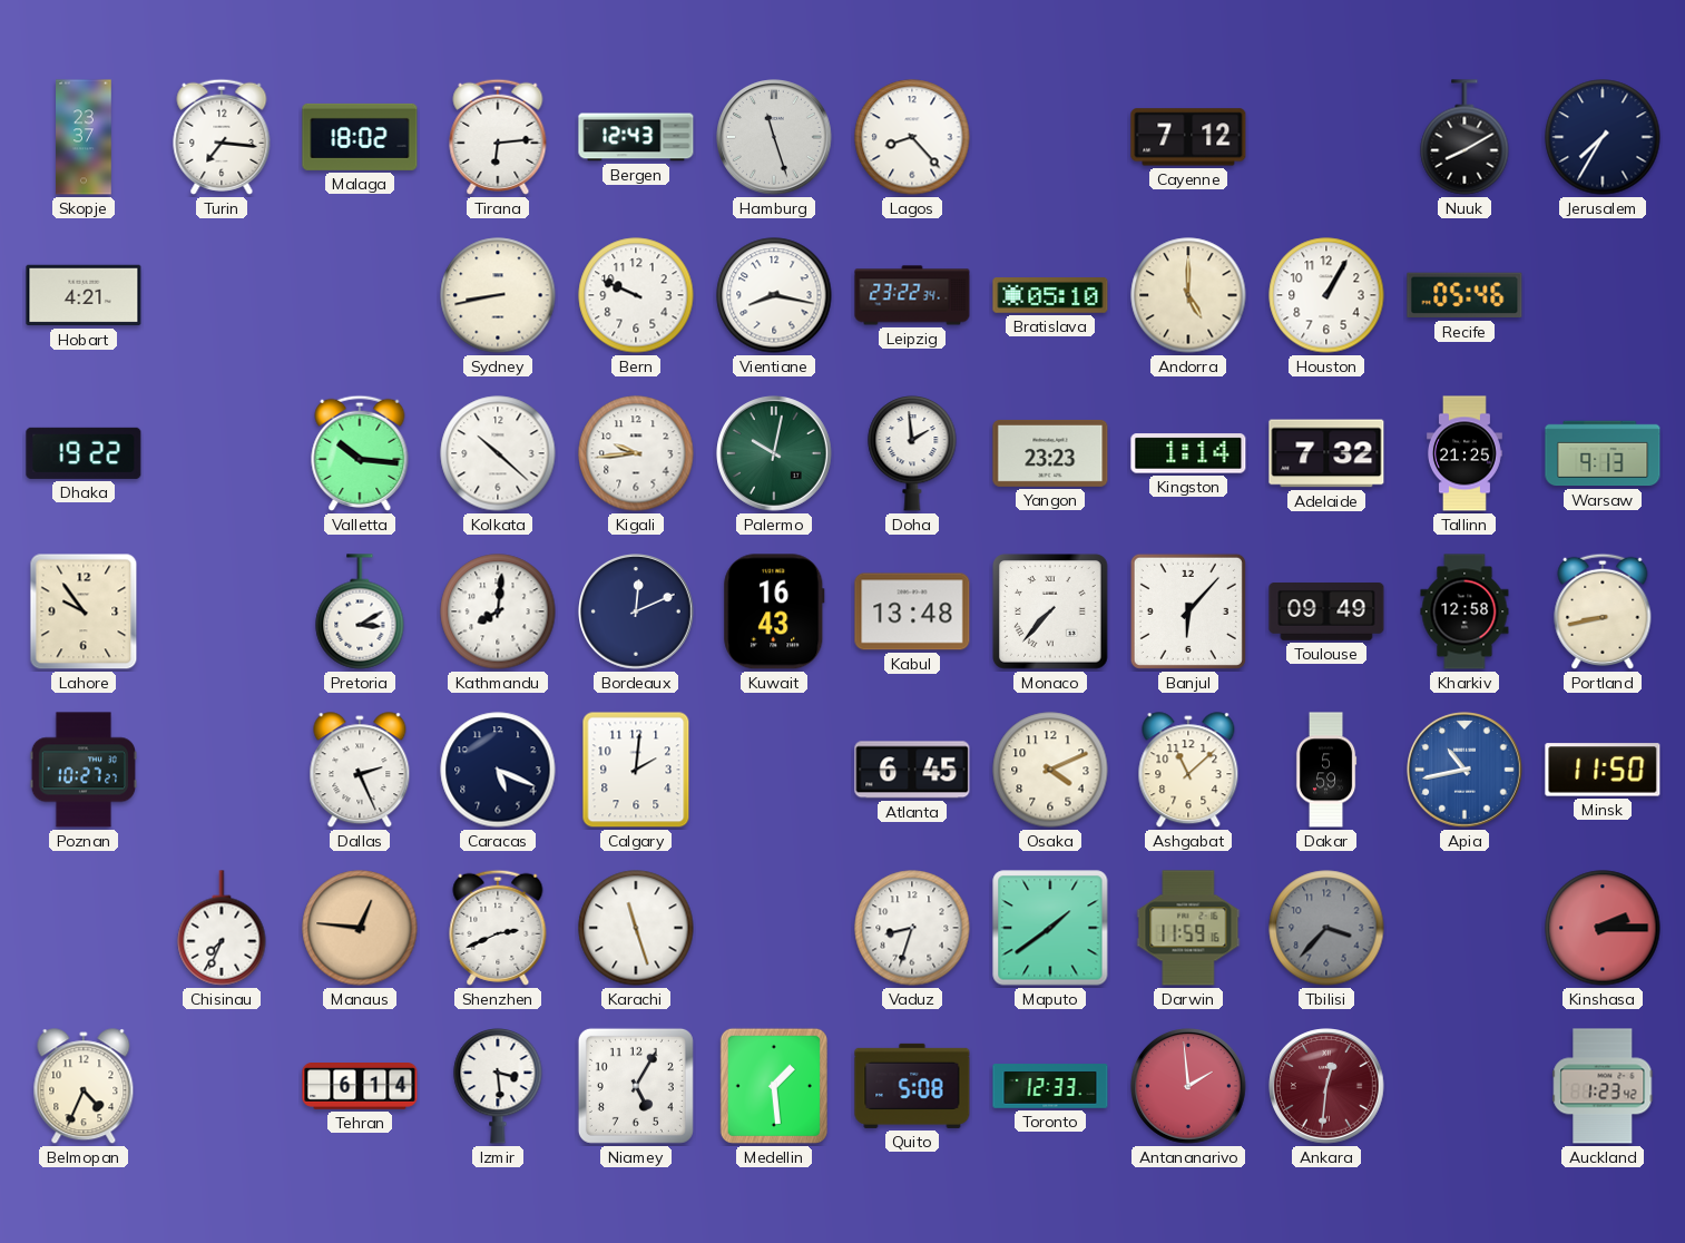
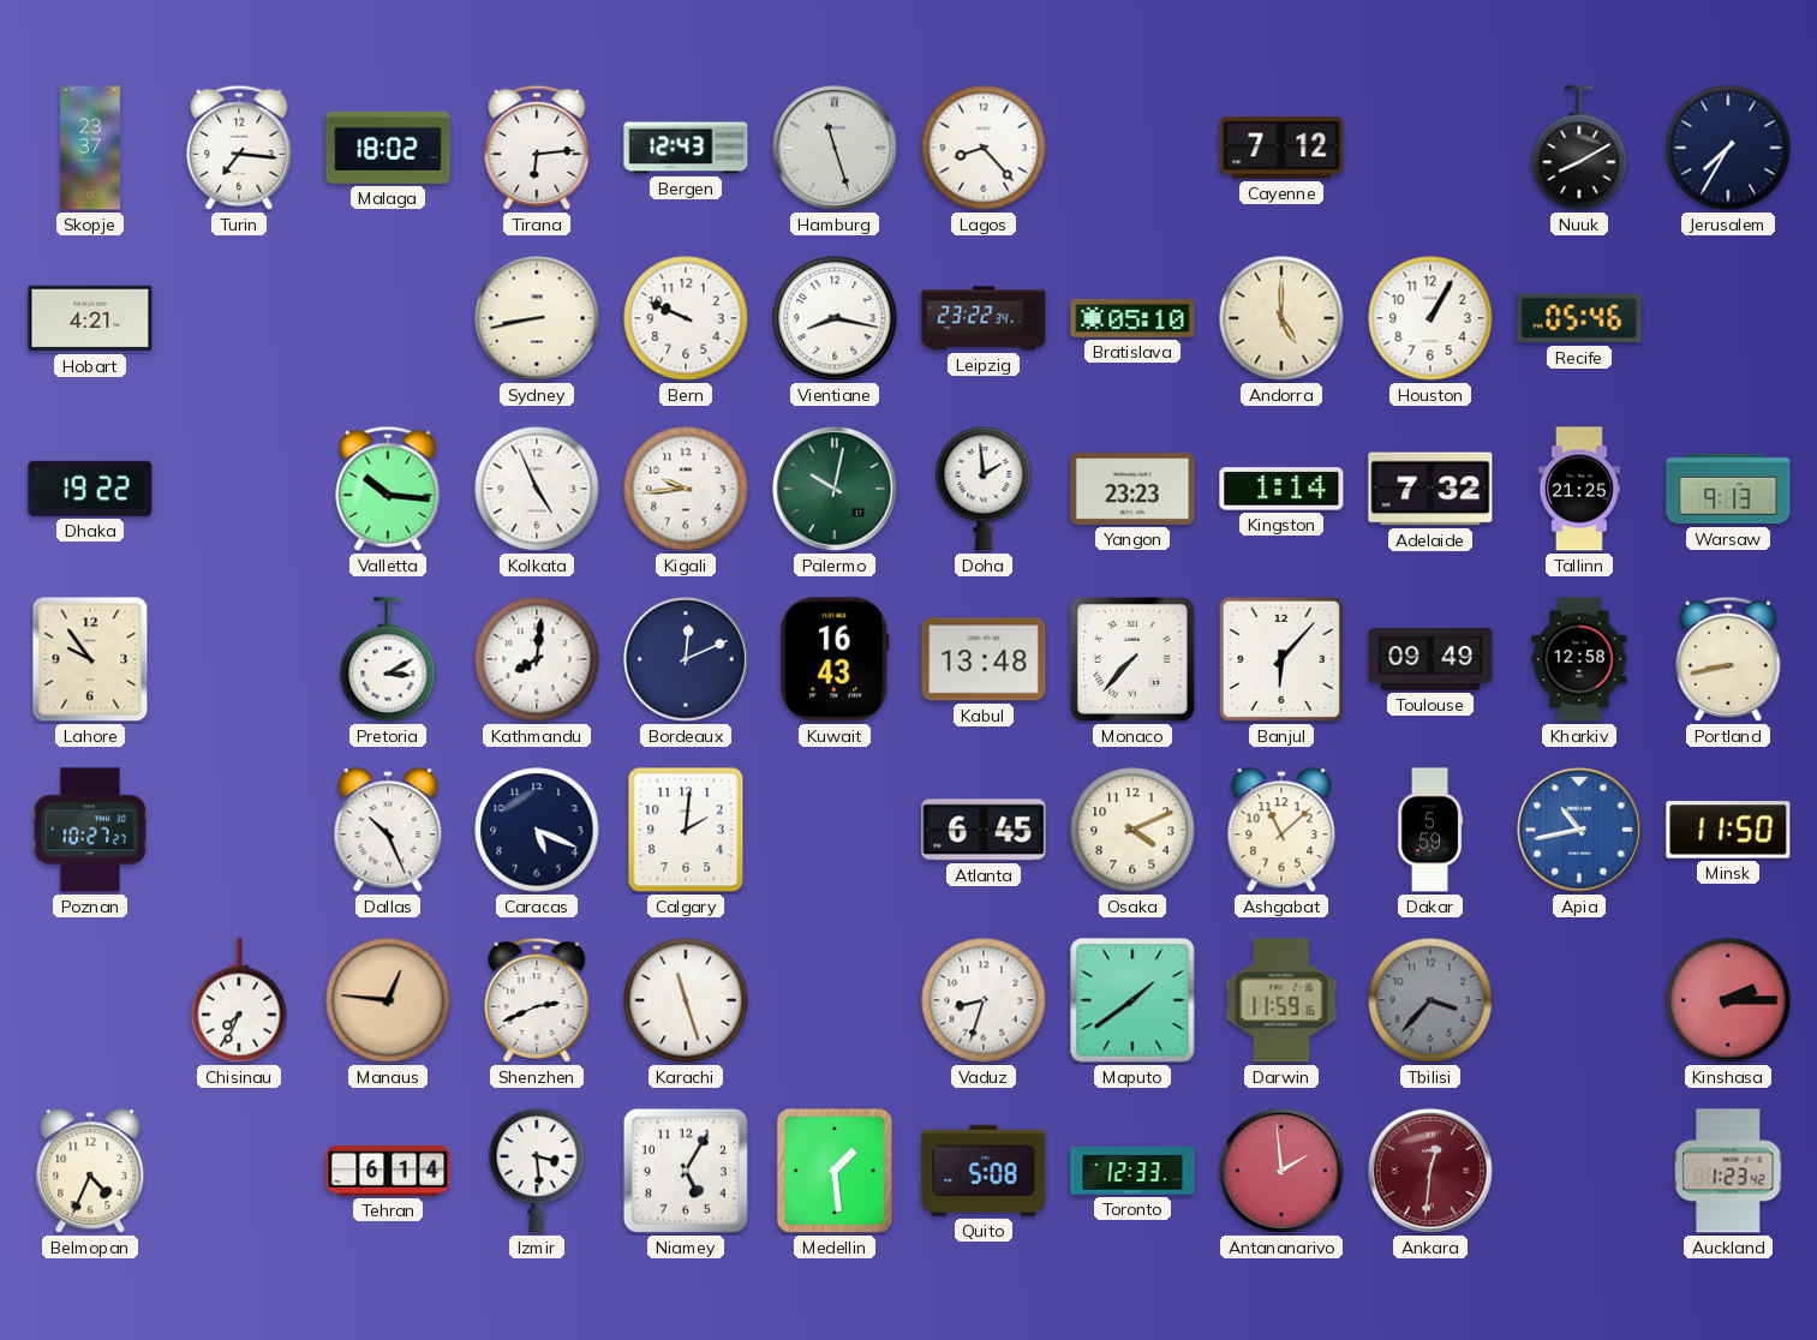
Kolkata: 10:22 -> 4:56 (537, 489)
Dallas: 2:26 -> 10:26 (388, 831)
